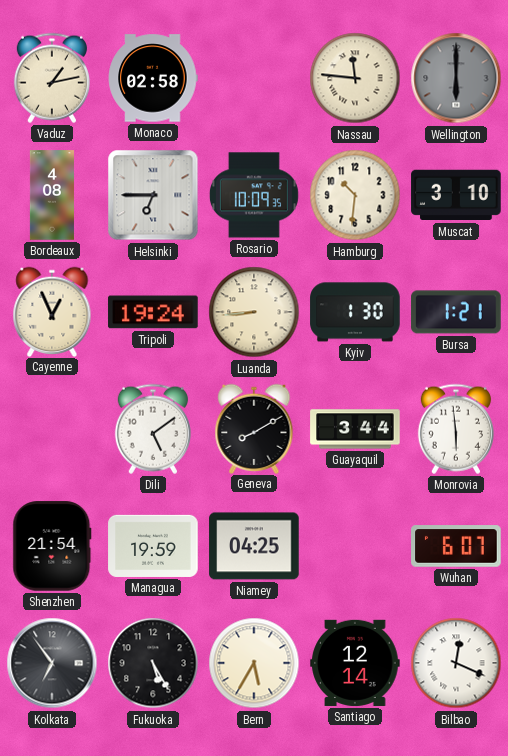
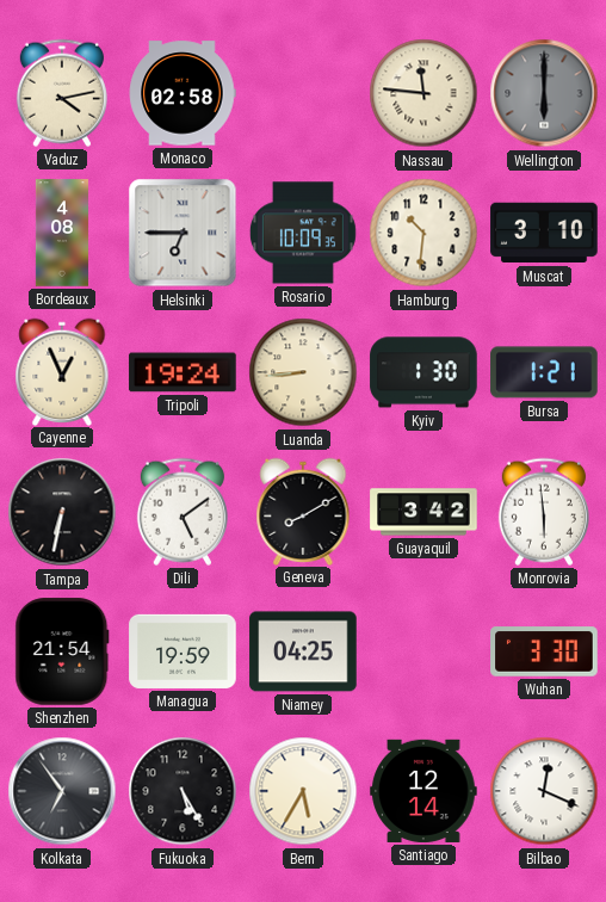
Vaduz: 1:13 -> 4:13 (62, 93)
Tampa: none -> 6:32 (62, 512)
Guayaquil: 3:44 -> 3:42 (423, 512)
Wuhan: 6:07 -> 3:30 (544, 651)
